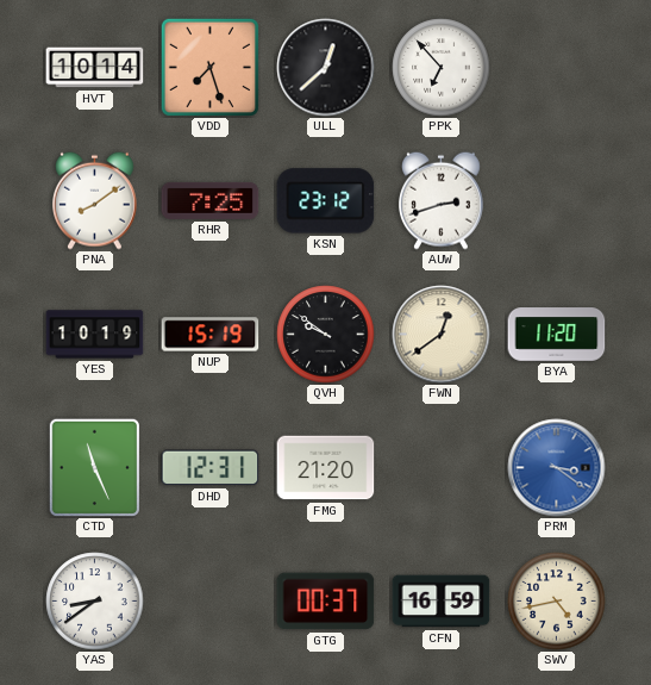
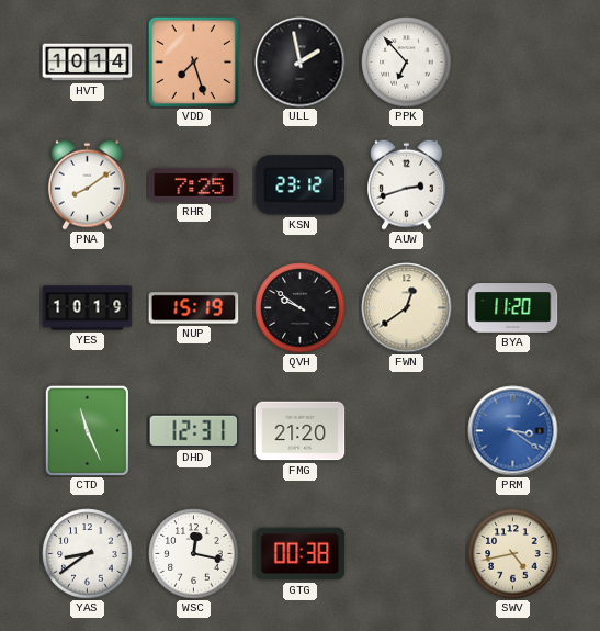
ULL: 12:38 -> 1:58 (301, 63)
WSC: none -> 12:17 (194, 554)
GTG: 00:37 -> 00:38 (301, 554)
CFN: 16:59 -> none (442, 602)
